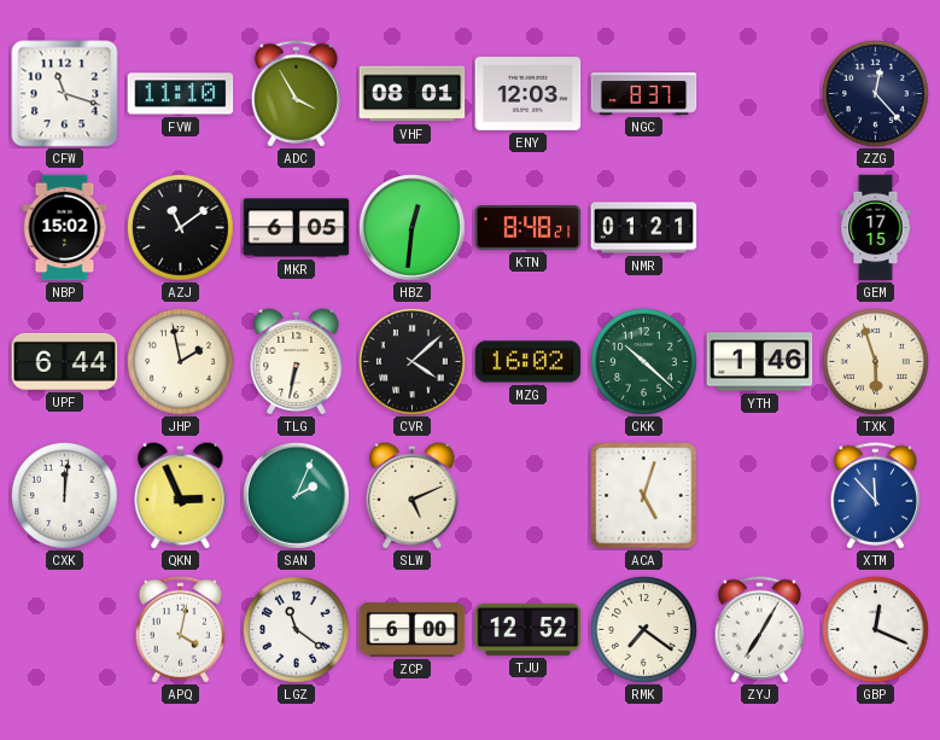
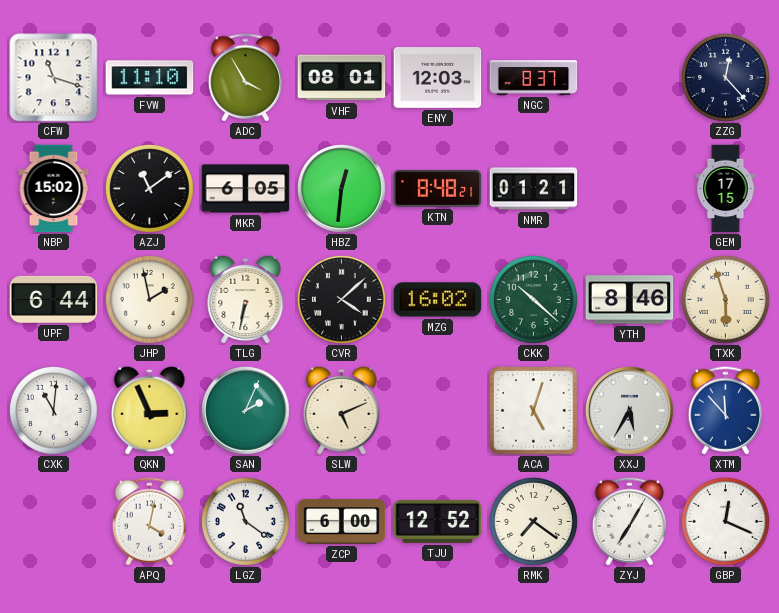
YTH: 1:46 -> 8:46 (630, 300)
CXK: 12:01 -> 11:01 (54, 411)
XXJ: none -> 5:35 (630, 411)
